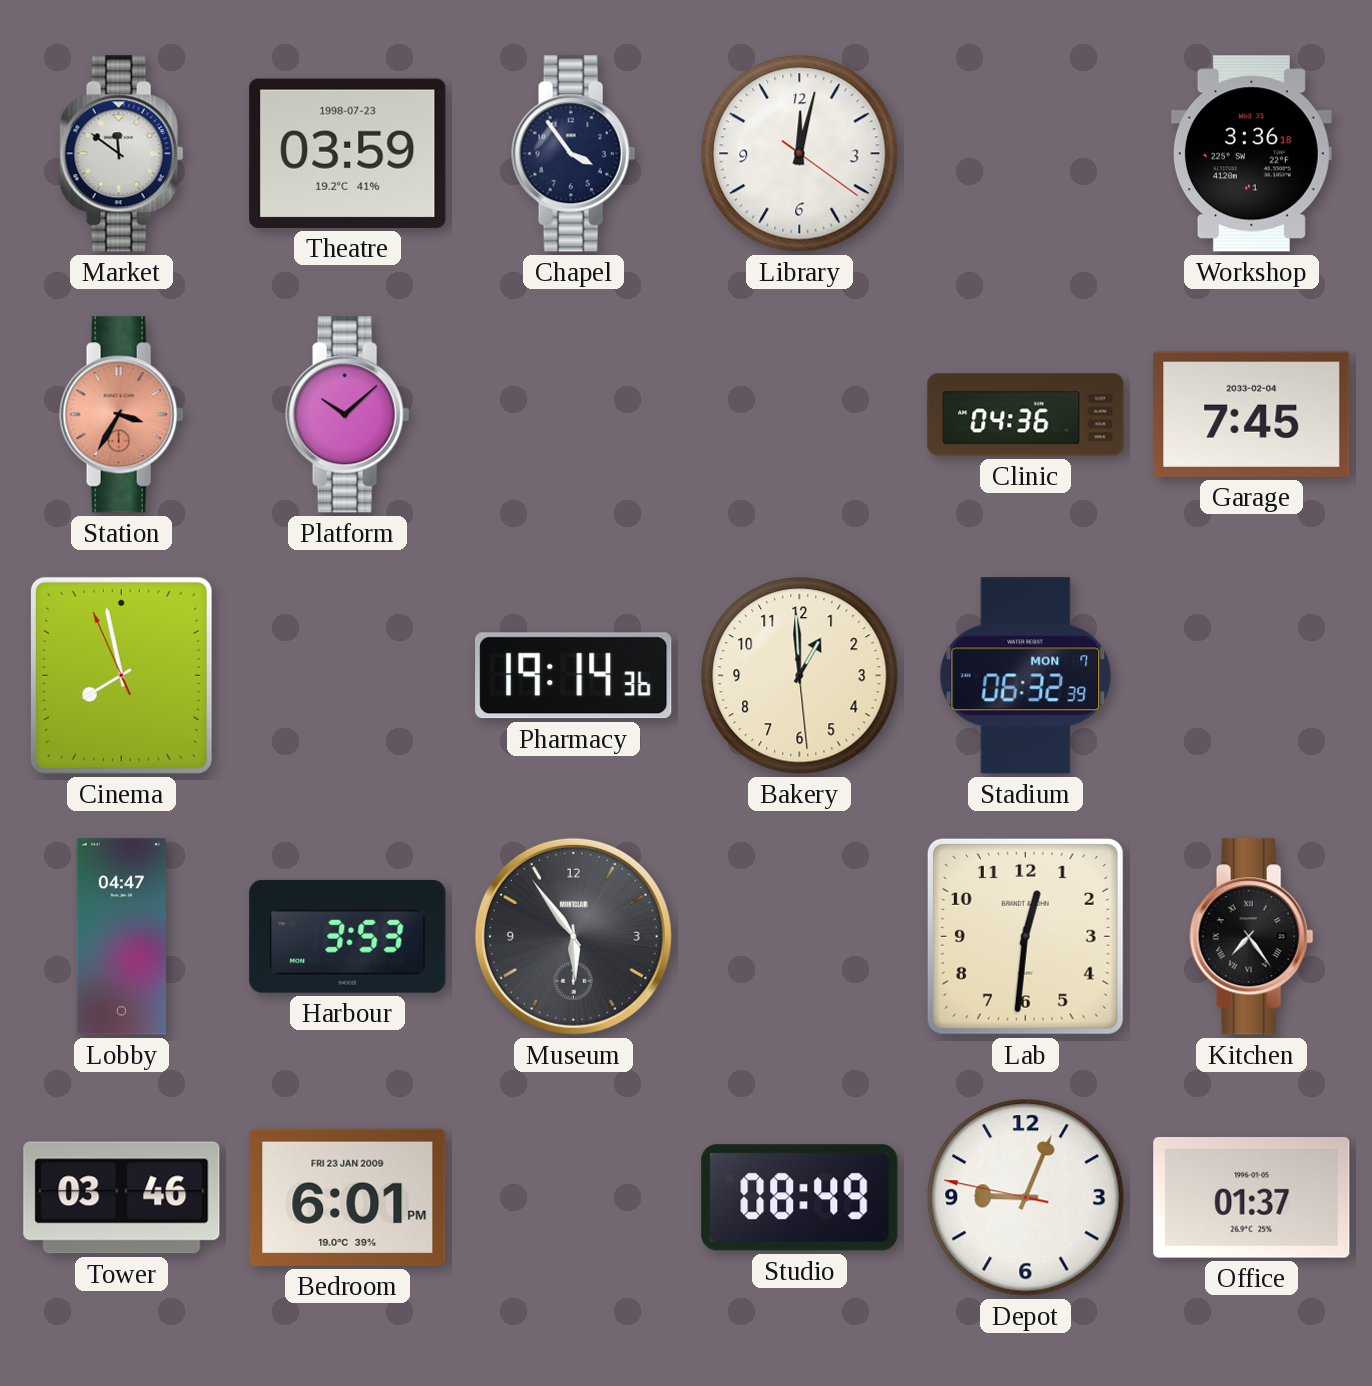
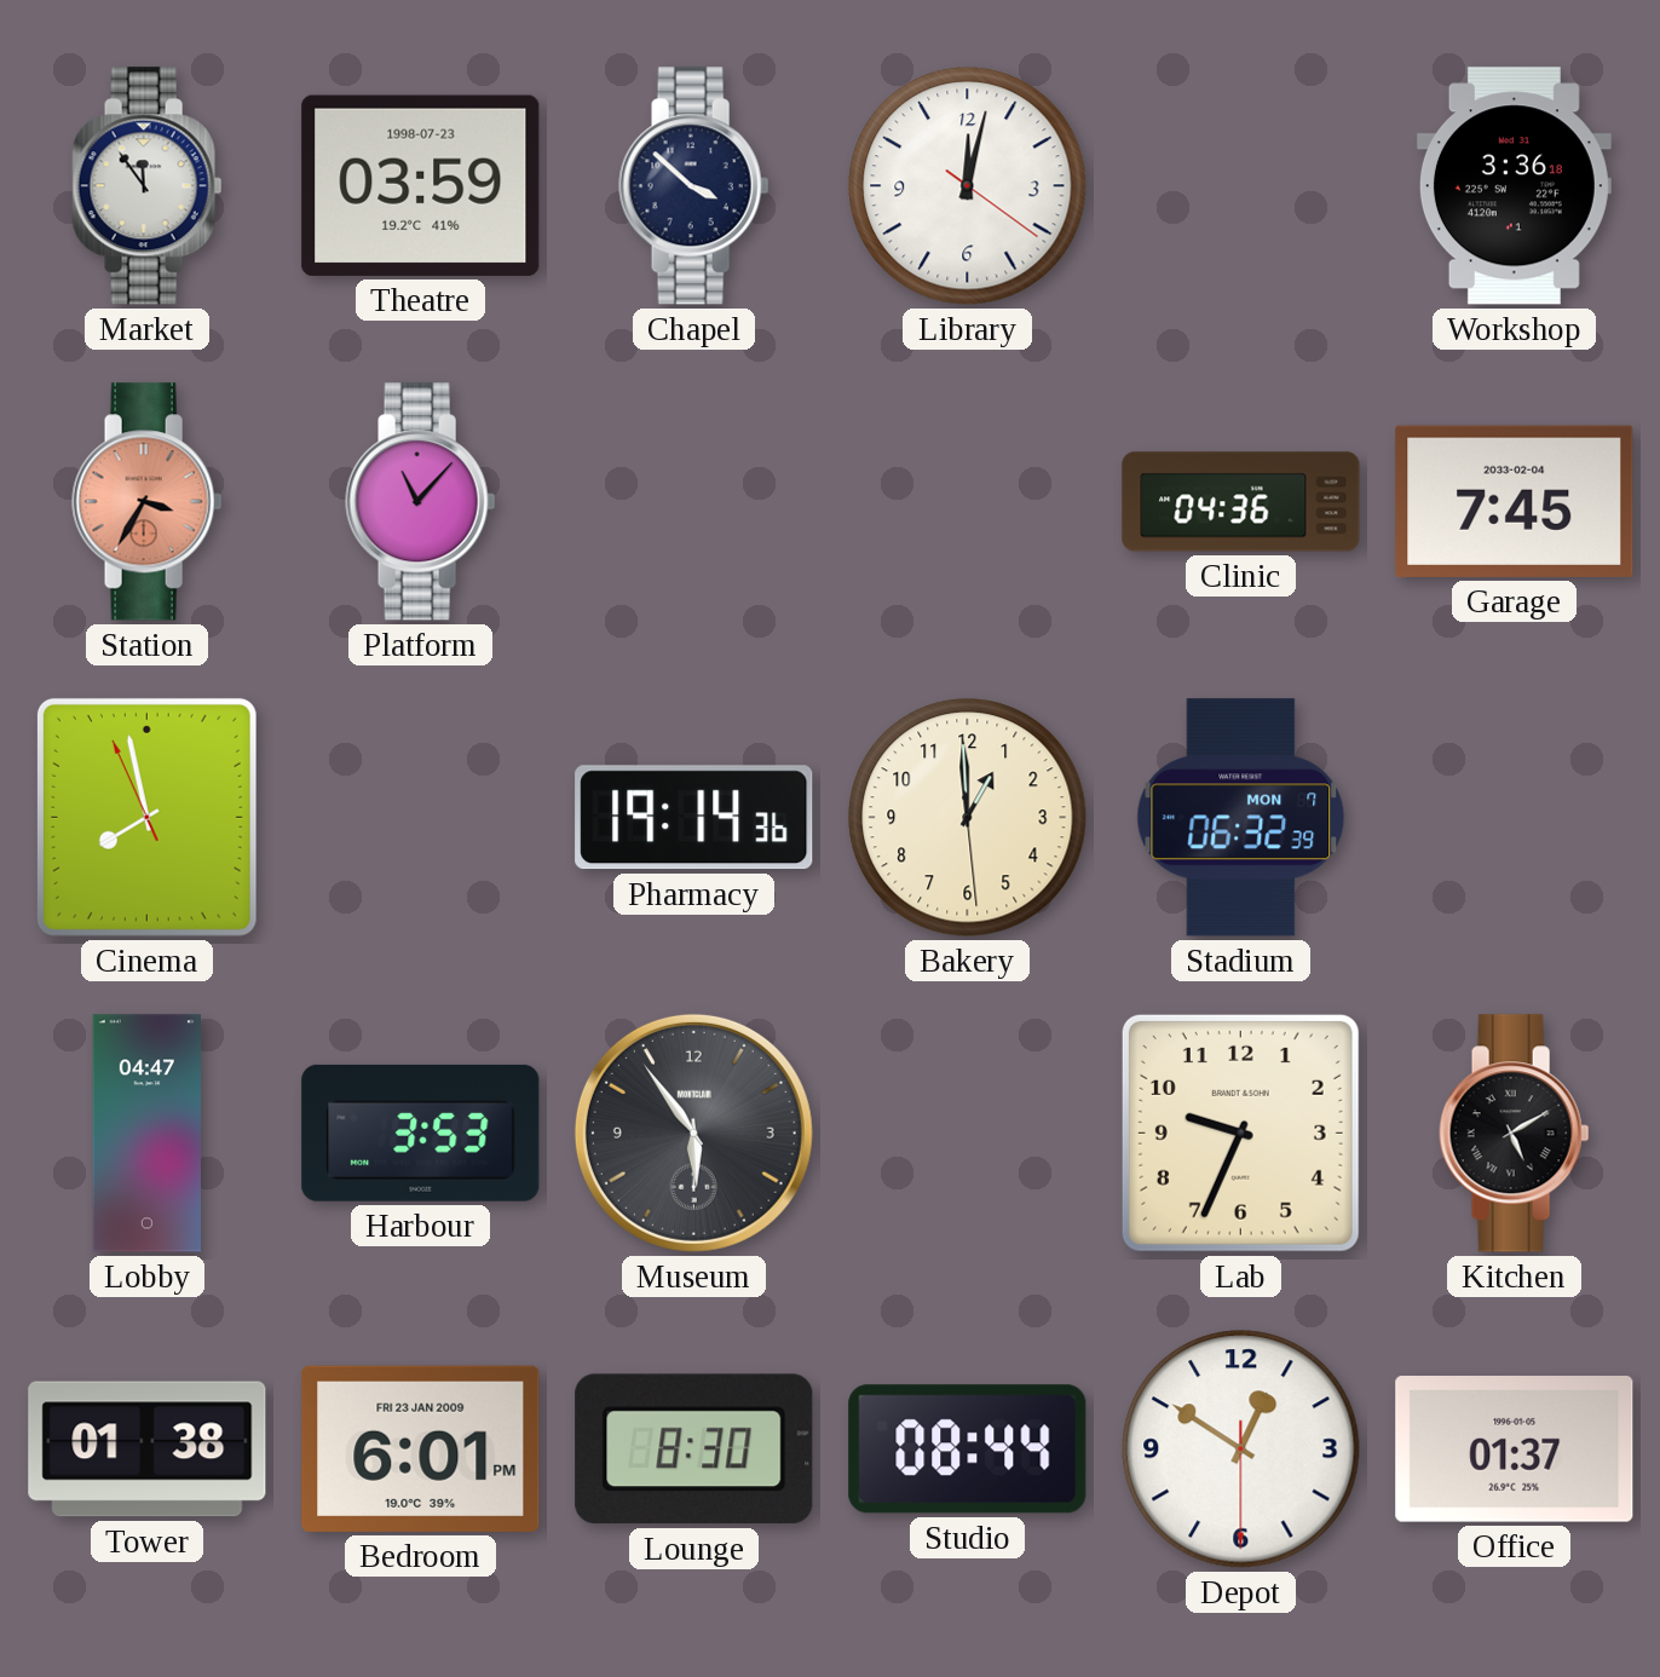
Market: 11:51 -> 11:54 (148, 186)
Chapel: 3:54 -> 3:52 (694, 186)
Platform: 10:08 -> 11:07 (421, 502)
Lab: 12:31 -> 9:34 (1240, 1133)
Kitchen: 7:24 -> 5:10 (1515, 1134)
Tower: 03:46 -> 01:38 (148, 1450)
Lounge: none -> 8:30 (694, 1450)
Studio: 08:49 -> 08:44 (968, 1450)
Depot: 9:03 -> 12:50 (1241, 1450)
